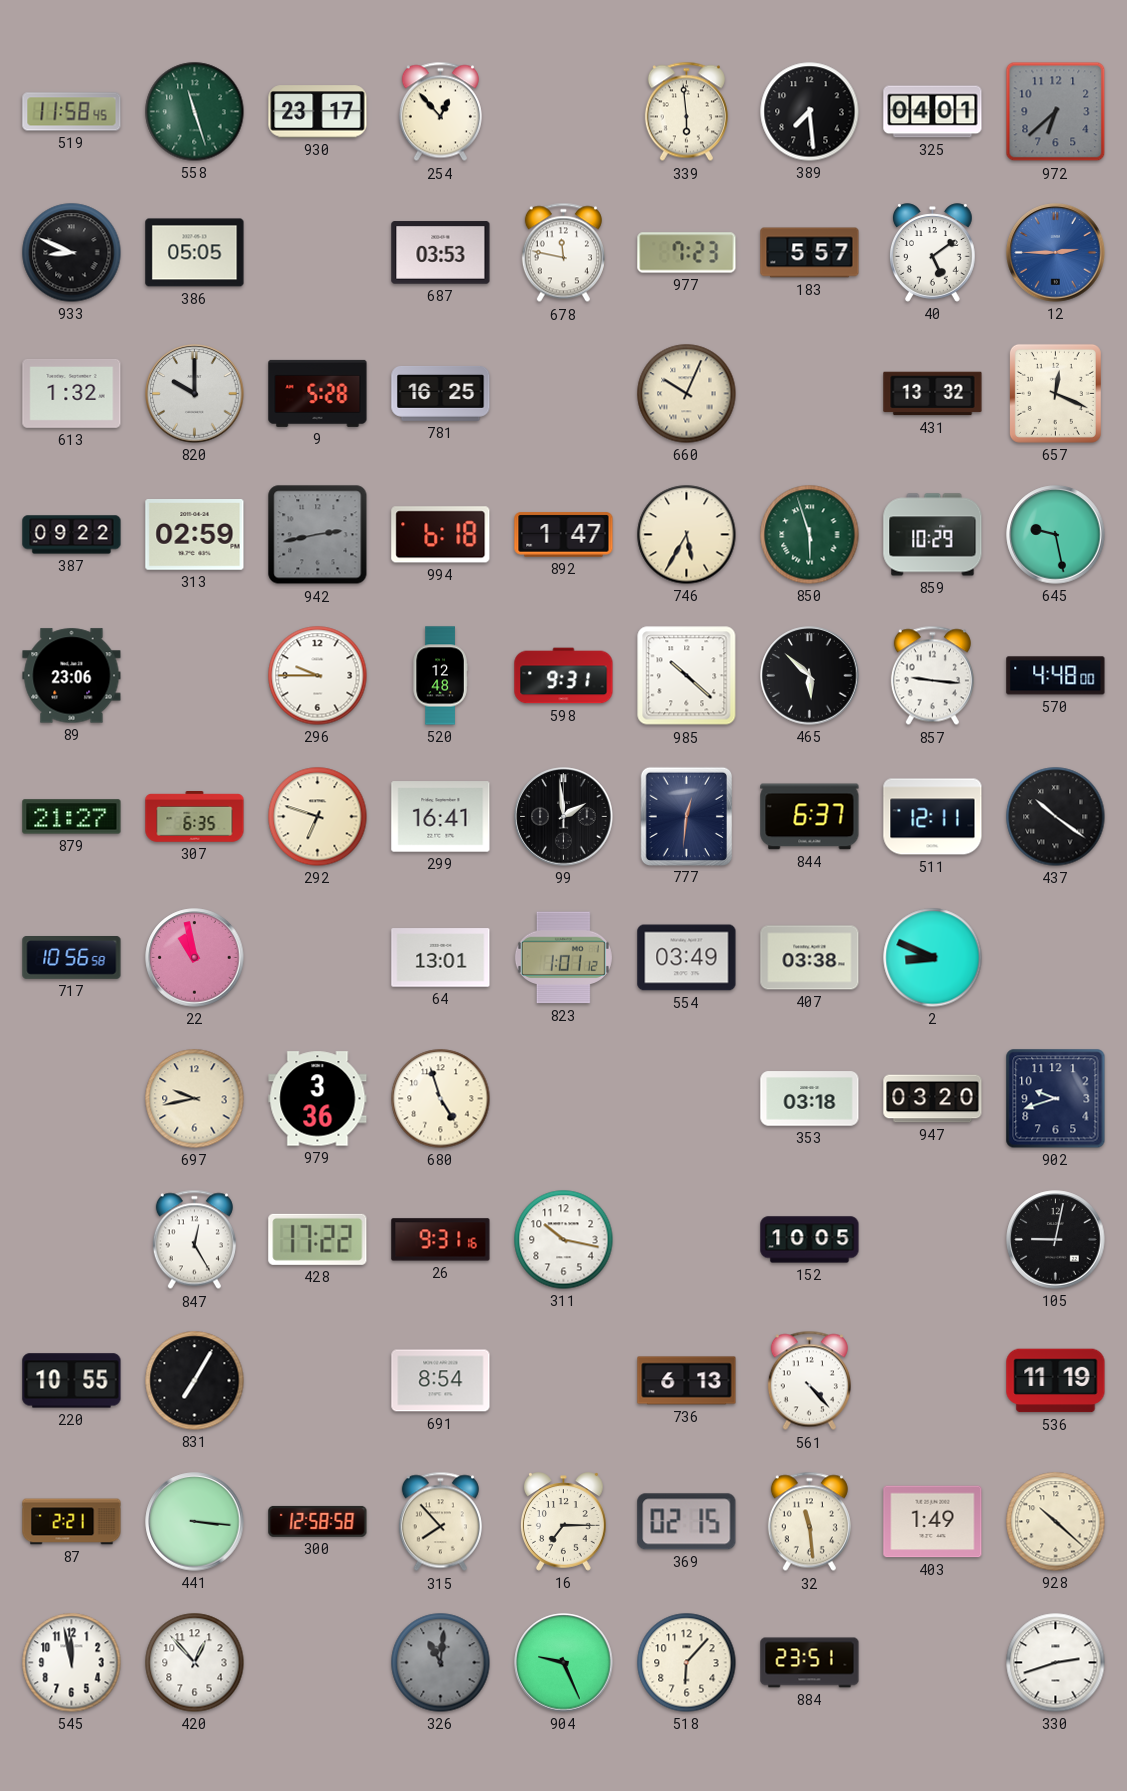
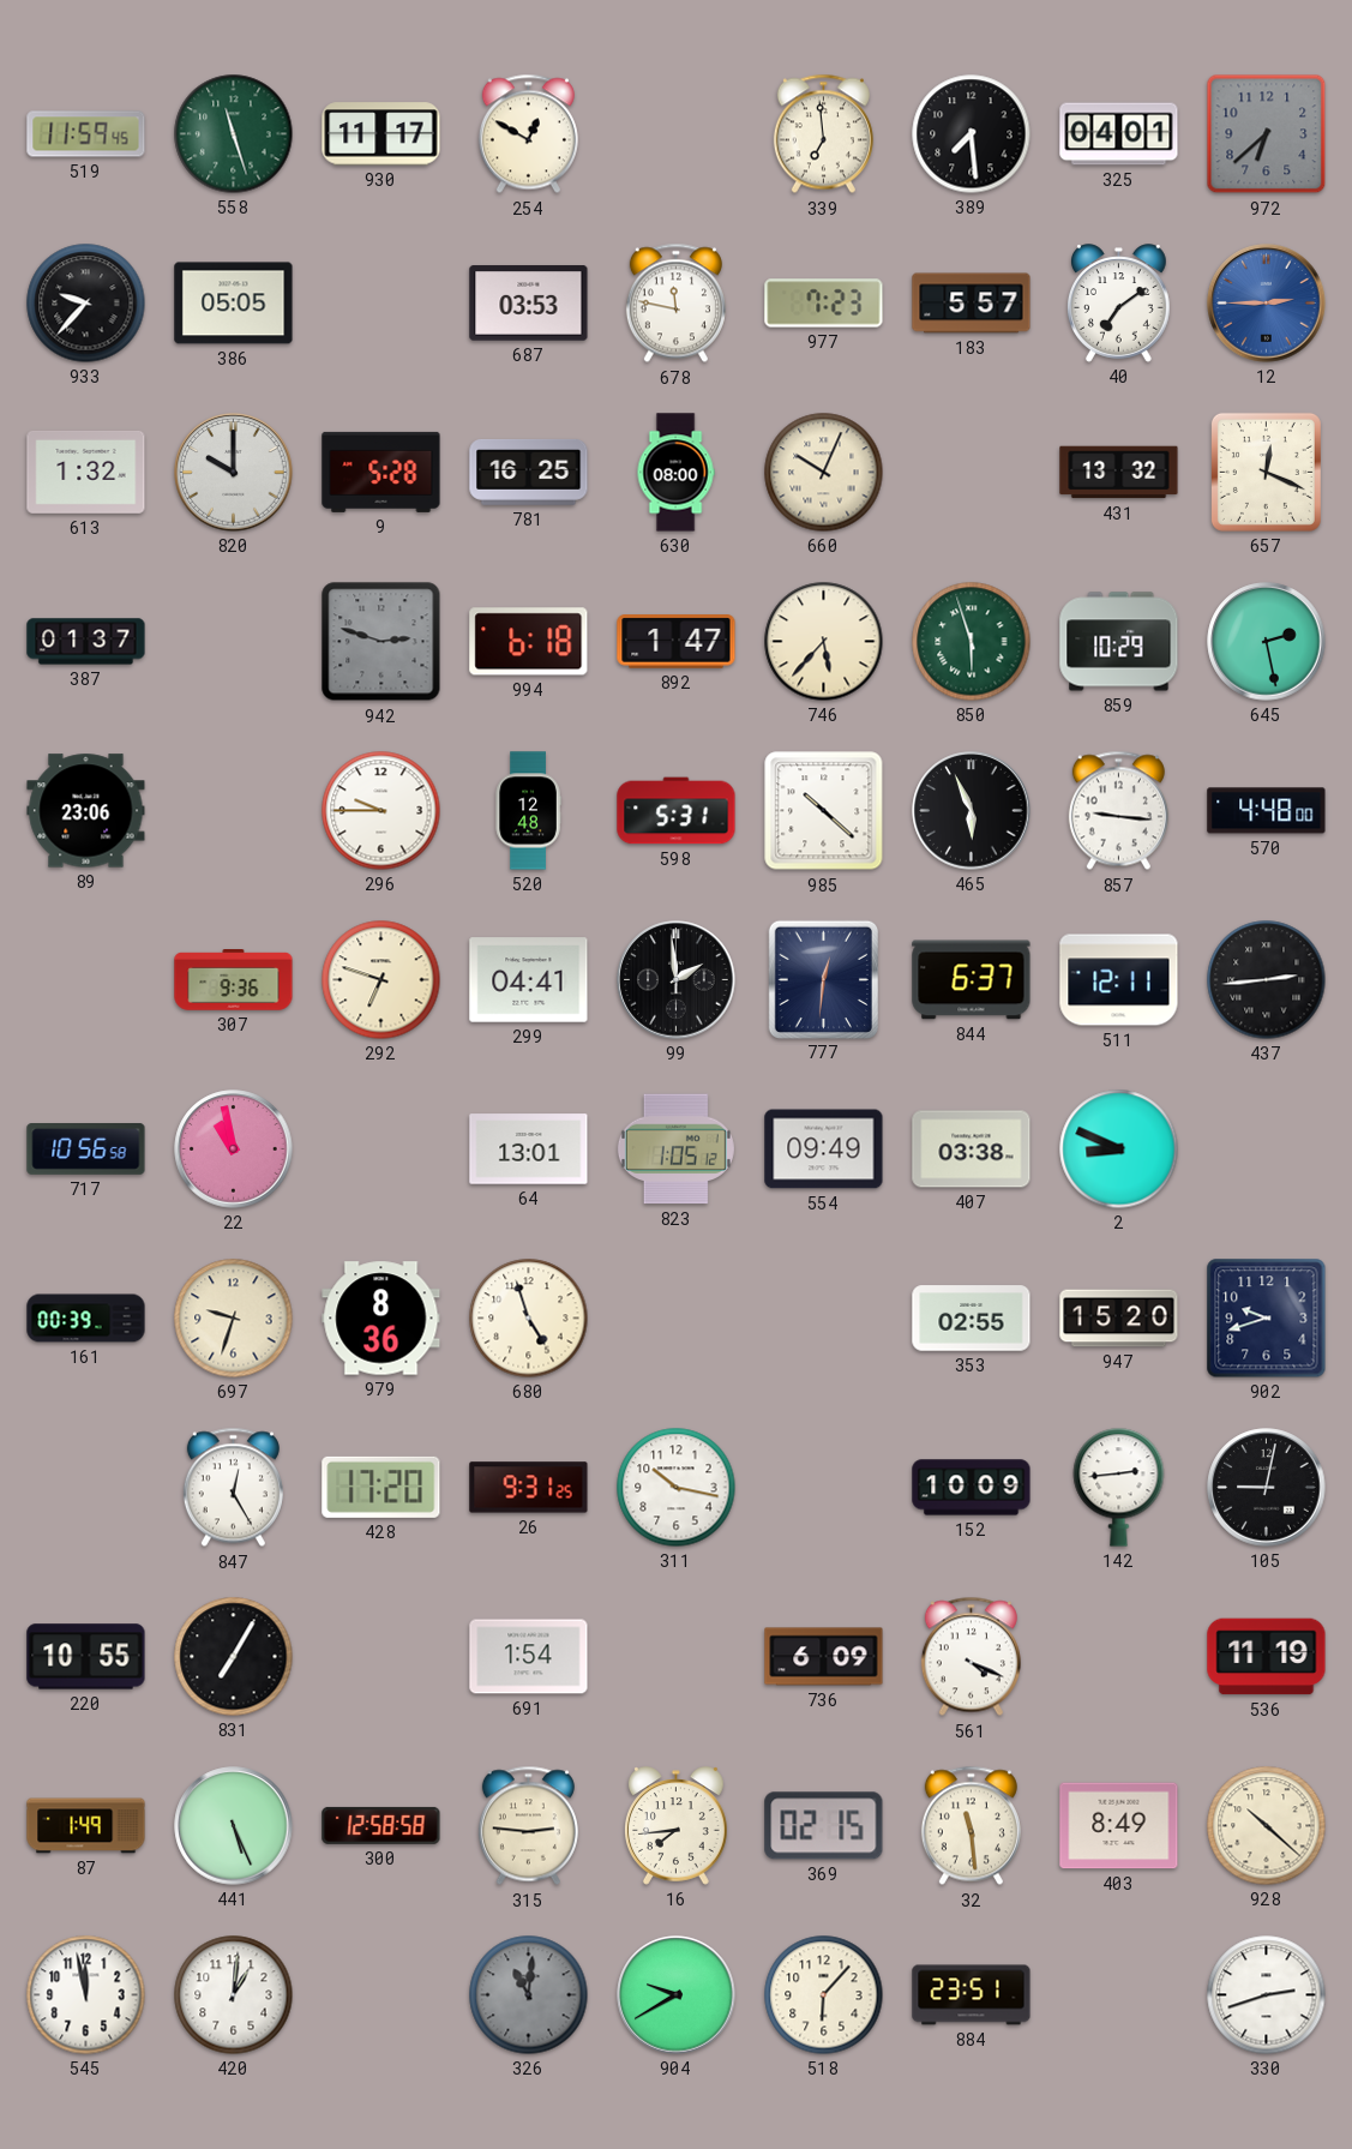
519: 11:58 -> 11:59 (86, 134)
930: 23:17 -> 11:17 (381, 134)
254: 12:53 -> 12:50 (528, 134)
339: 5:59 -> 6:59 (823, 134)
933: 8:49 -> 9:37 (86, 304)
40: 5:09 -> 7:09 (1119, 304)
630: none -> 08:00 (675, 473)
387: 09:22 -> 01:37 (86, 642)
313: 02:59 -> none (195, 535)
942: 2:43 -> 2:48 (381, 642)
746: 5:35 -> 5:37 (824, 642)
645: 9:28 -> 2:28 (1267, 642)
598: 9:31 -> 5:31 (677, 811)
465: 5:52 -> 5:56 (972, 811)
879: 21:27 -> none (72, 817)
307: 6:35 -> 9:36 (234, 980)
299: 16:41 -> 04:41 (529, 980)
437: 10:21 -> 2:44 (1267, 980)
823: 1:01 -> 1:05 (675, 1149)
554: 03:49 -> 09:49 (824, 1149)
161: none -> 00:39 (86, 1319)
697: 9:43 -> 9:33 (234, 1319)
979: 3:36 -> 8:36 (381, 1319)
353: 03:18 -> 02:55 (972, 1319)
947: 03:20 -> 15:20 (1119, 1319)
428: 17:22 -> 17:20 (381, 1487)
26: 9:31:16 -> 9:31:25 (529, 1488)
152: 10:05 -> 10:09 (972, 1488)
142: none -> 2:44 (1119, 1488)
691: 8:54 -> 1:54 (529, 1657)
736: 6:13 -> 6:09 (824, 1657)
561: 4:23 -> 4:19 (971, 1657)
87: 2:21 -> 1:49 (86, 1826)
441: 3:16 -> 5:26 (234, 1826)
315: 7:53 -> 2:46 (528, 1826)
16: 7:15 -> 7:44 (677, 1826)
403: 1:49 -> 8:49 (1119, 1826)
420: 12:53 -> 1:01 (234, 1995)
904: 9:26 -> 9:40 (677, 1995)
